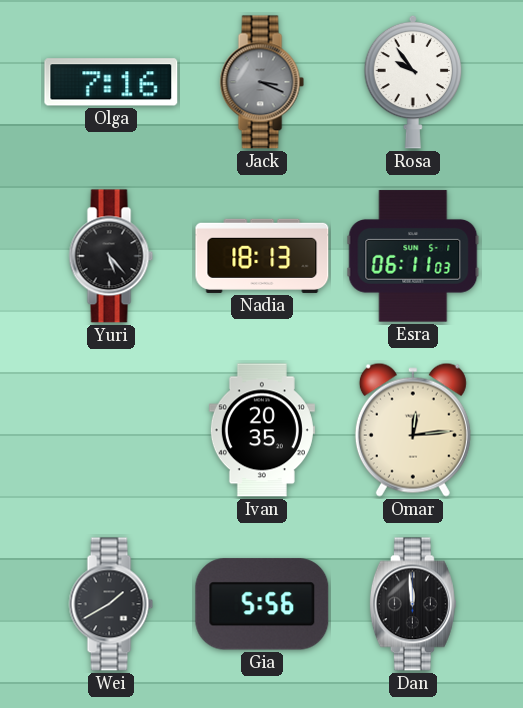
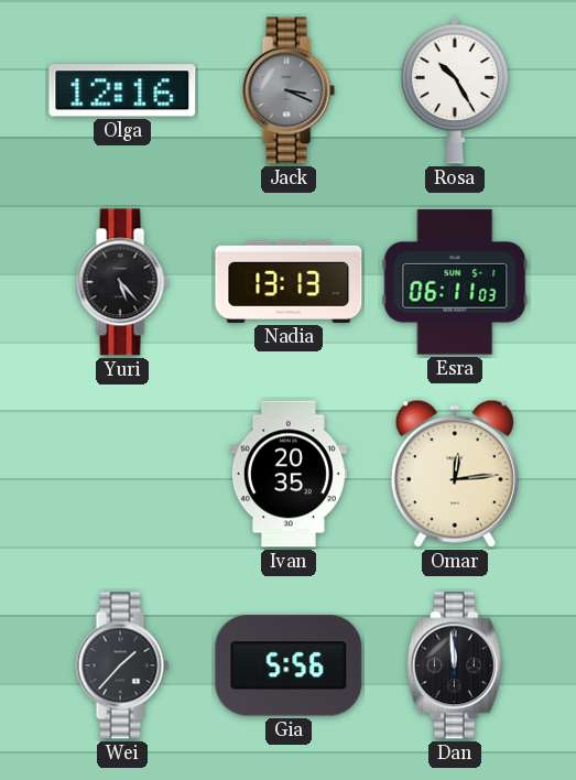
Olga: 7:16 -> 12:16 (122, 90)
Rosa: 9:54 -> 10:25 (455, 90)
Nadia: 18:13 -> 13:13 (289, 282)
Wei: 1:40 -> 1:37 (122, 665)
